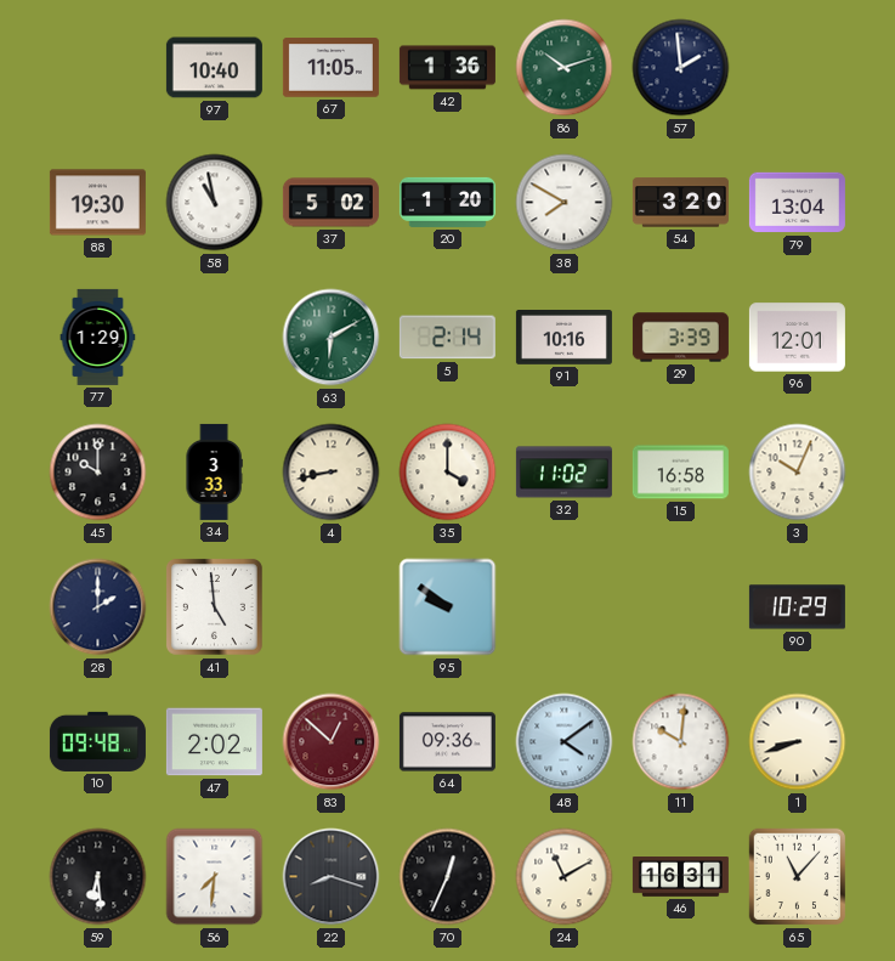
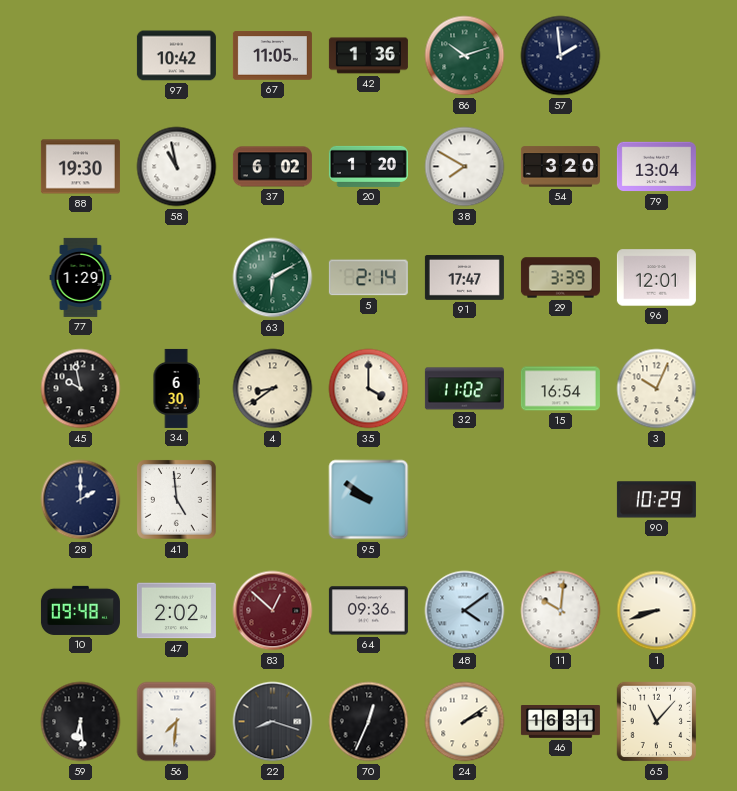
97: 10:40 -> 10:42 (176, 56)
37: 5:02 -> 6:02 (272, 167)
91: 10:16 -> 17:47 (464, 278)
45: 10:00 -> 9:58 (81, 389)
34: 3:33 -> 6:30 (176, 388)
4: 8:43 -> 8:39 (273, 389)
15: 16:58 -> 16:54 (560, 389)
24: 11:10 -> 2:09 (465, 722)
